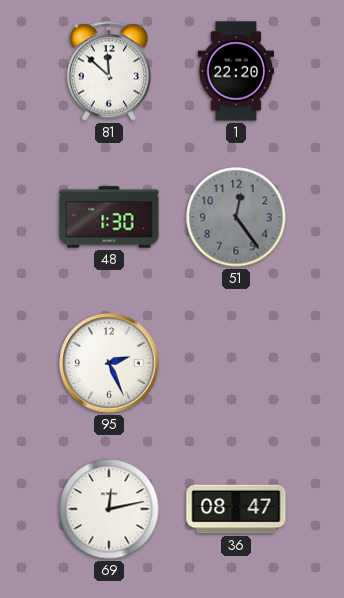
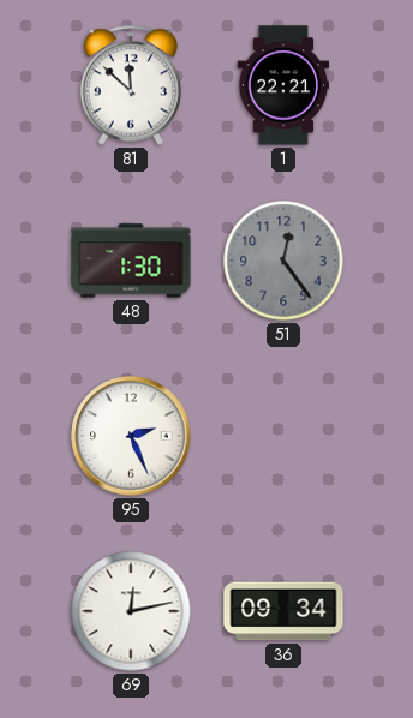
1: 22:20 -> 22:21 (283, 85)
36: 08:47 -> 09:34 (283, 611)
